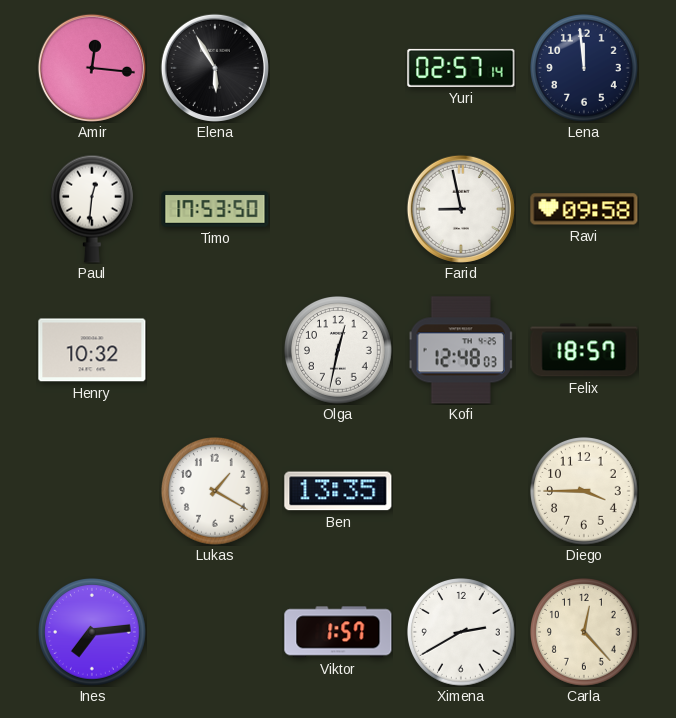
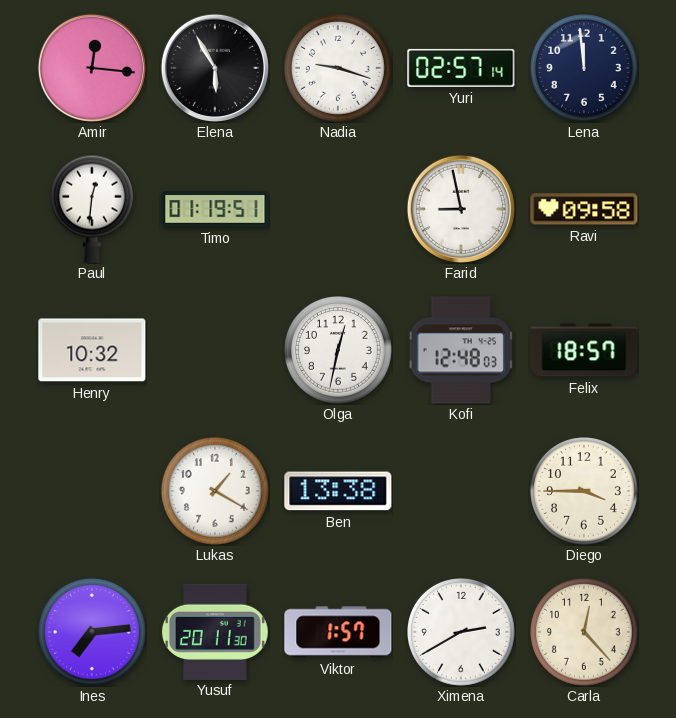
Nadia: none -> 9:18 (339, 69)
Timo: 17:53 -> 01:19 (215, 209)
Ben: 13:35 -> 13:38 (338, 491)
Yusuf: none -> 20:11 (216, 631)
